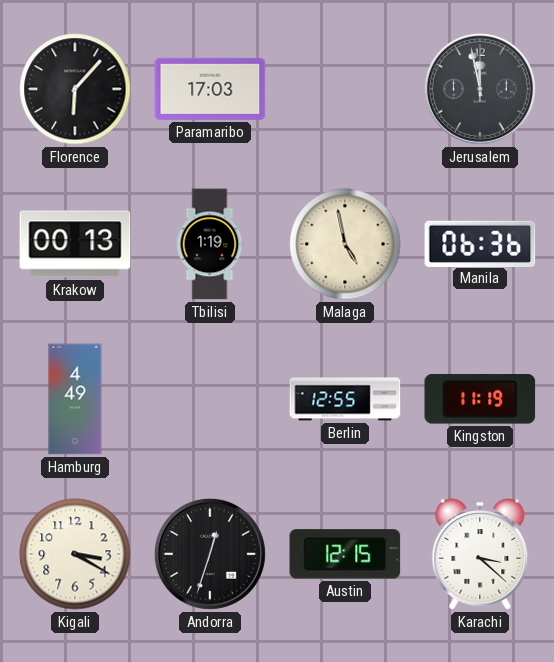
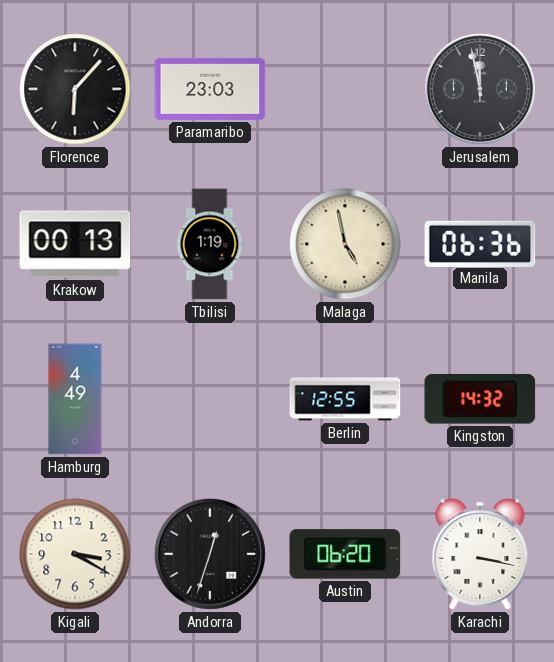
Paramaribo: 17:03 -> 23:03 (210, 89)
Kingston: 11:19 -> 14:32 (480, 400)
Austin: 12:15 -> 06:20 (345, 554)
Karachi: 3:22 -> 3:17 (480, 554)
